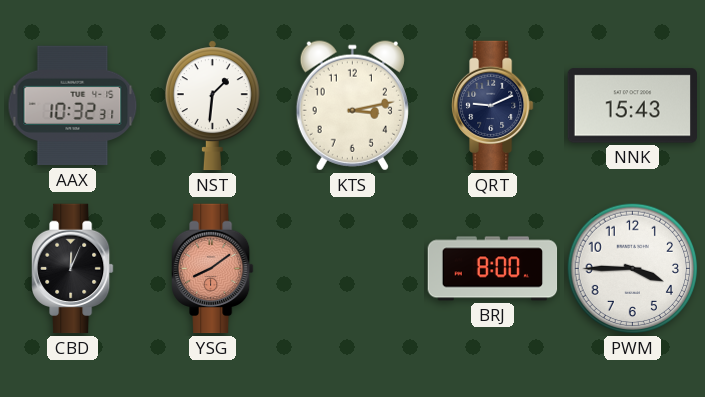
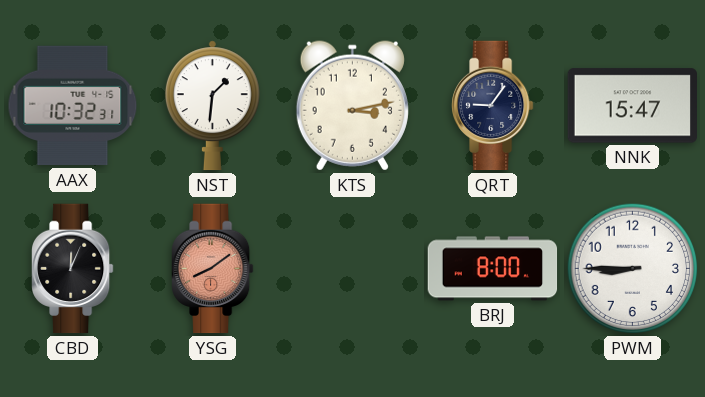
QRT: 9:11 -> 9:06 (493, 106)
NNK: 15:43 -> 15:47 (633, 106)
PWM: 3:45 -> 8:45 (633, 269)
